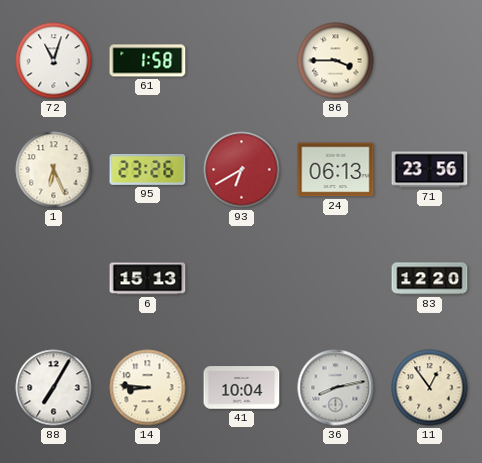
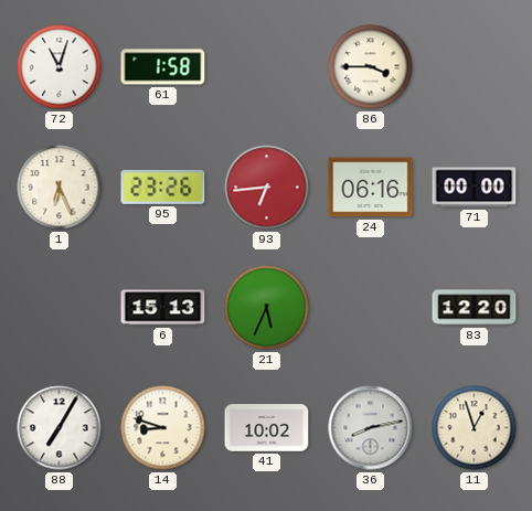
93: 6:40 -> 6:44 (267, 188)
24: 06:13 -> 06:16 (371, 188)
71: 23:56 -> 00:00 (475, 188)
21: none -> 5:34 (267, 308)
14: 8:46 -> 8:48 (163, 428)
41: 10:04 -> 10:02 (267, 428)
11: 12:54 -> 12:57 (475, 428)
